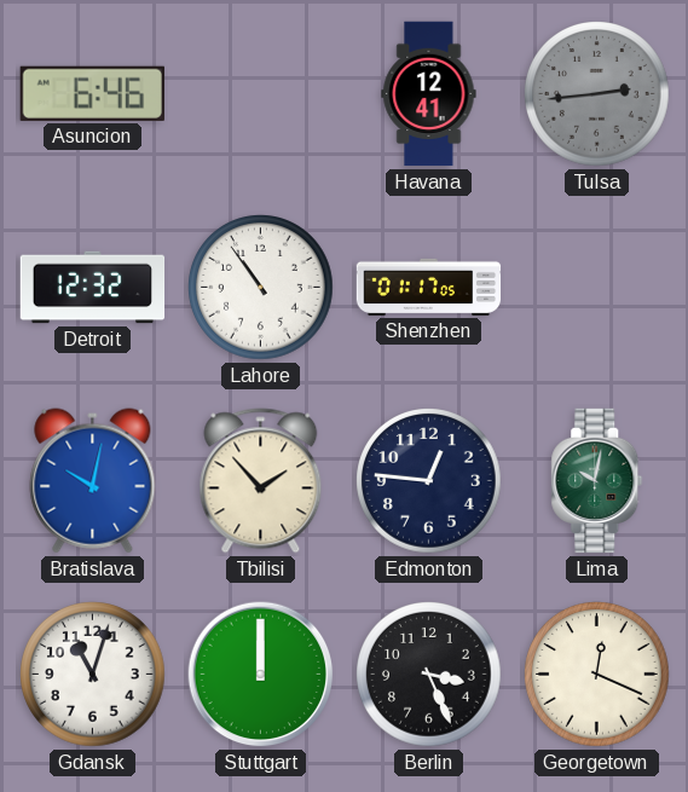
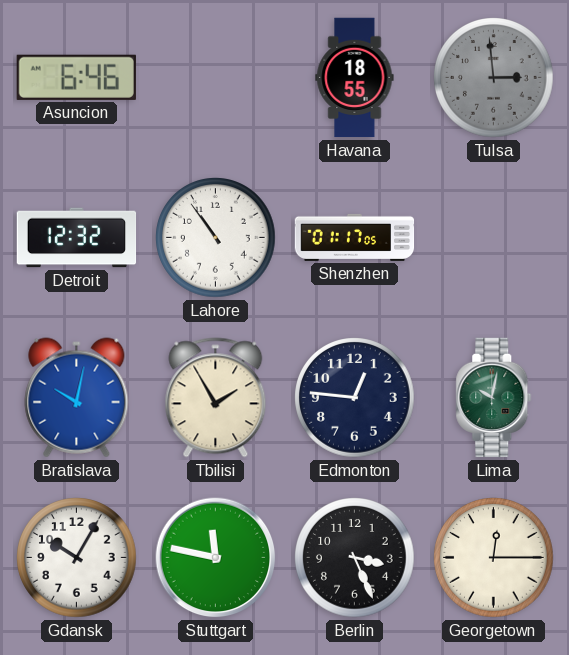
Havana: 12:41 -> 18:55 (355, 78)
Tulsa: 2:44 -> 2:59 (494, 78)
Tbilisi: 1:53 -> 1:55 (216, 398)
Gdansk: 11:03 -> 10:05 (77, 558)
Stuttgart: 12:00 -> 11:47 (216, 558)
Georgetown: 12:19 -> 12:15 (494, 558)
